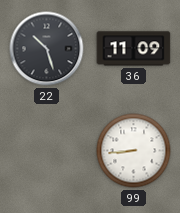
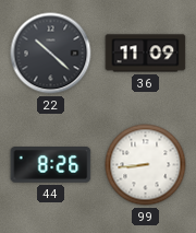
22: 10:27 -> 10:22 (51, 54)
44: none -> 8:26 (51, 165)
